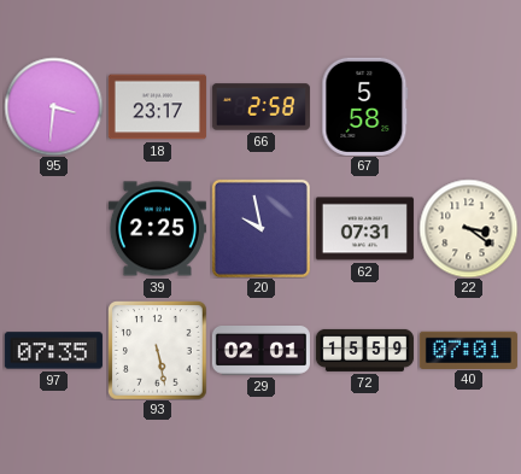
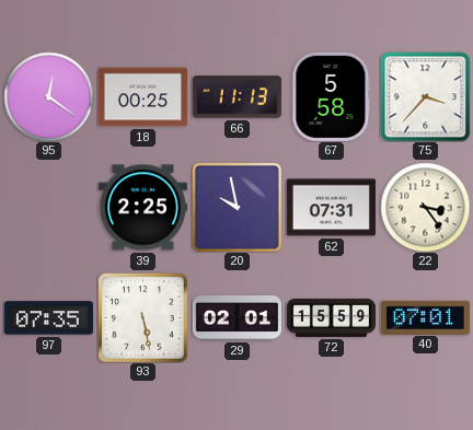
95: 3:31 -> 12:21 (48, 96)
18: 23:17 -> 00:25 (142, 97)
66: 2:58 -> 11:13 (236, 97)
75: none -> 3:37 (425, 96)
22: 3:21 -> 3:24 (425, 207)
